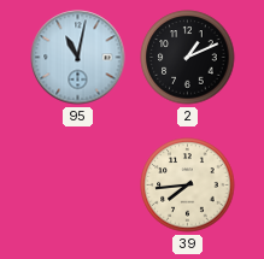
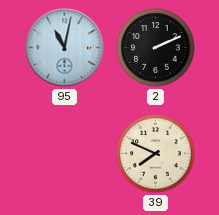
2: 1:11 -> 2:11 (156, 48)
39: 7:44 -> 7:49 (156, 154)
